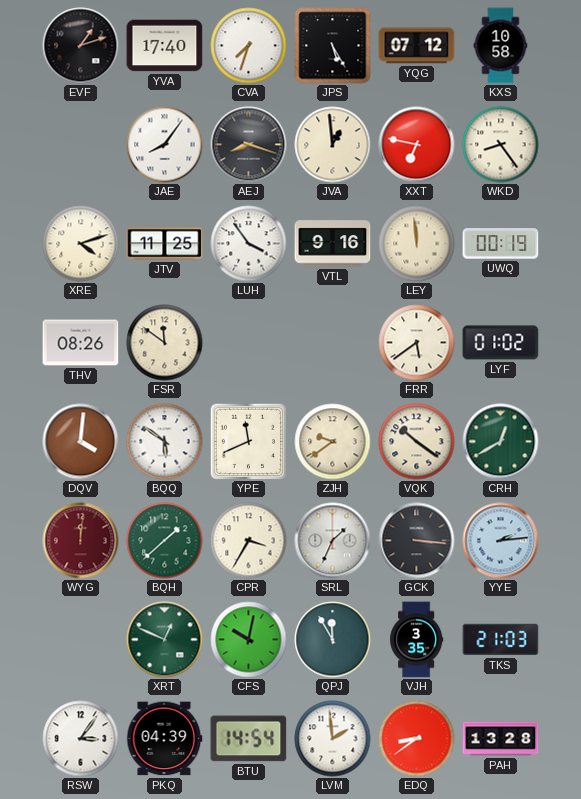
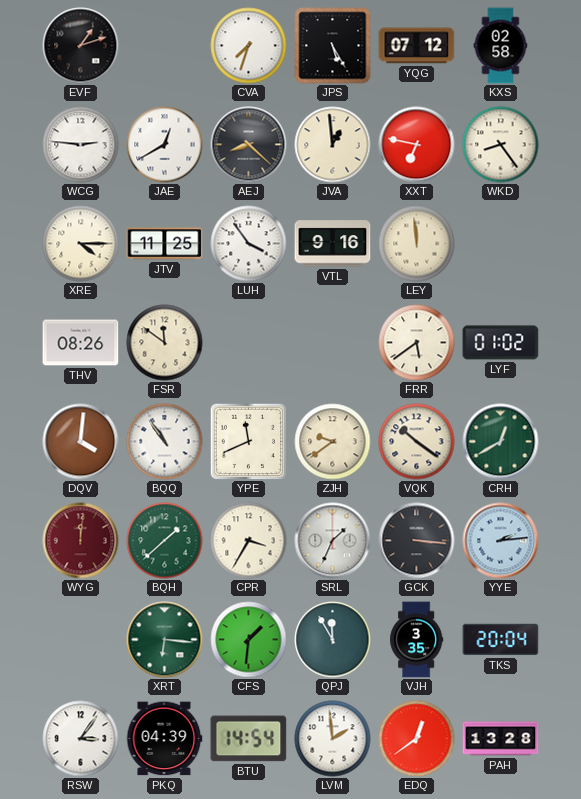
YVA: 17:40 -> none (165, 46)
KXS: 10:58 -> 02:58 (501, 46)
WCG: none -> 2:46 (81, 145)
JAE: 8:06 -> 12:40 (165, 145)
AEJ: 8:18 -> 8:22 (249, 145)
XRE: 4:12 -> 4:15 (81, 244)
UWQ: 00:19 -> none (501, 244)
BQQ: 5:51 -> 10:54 (165, 442)
XRT: 12:49 -> 6:16 (165, 640)
CFS: 10:02 -> 1:31 (249, 640)
TKS: 21:03 -> 20:04 (501, 640)
EDQ: 8:39 -> 12:39 (417, 739)
